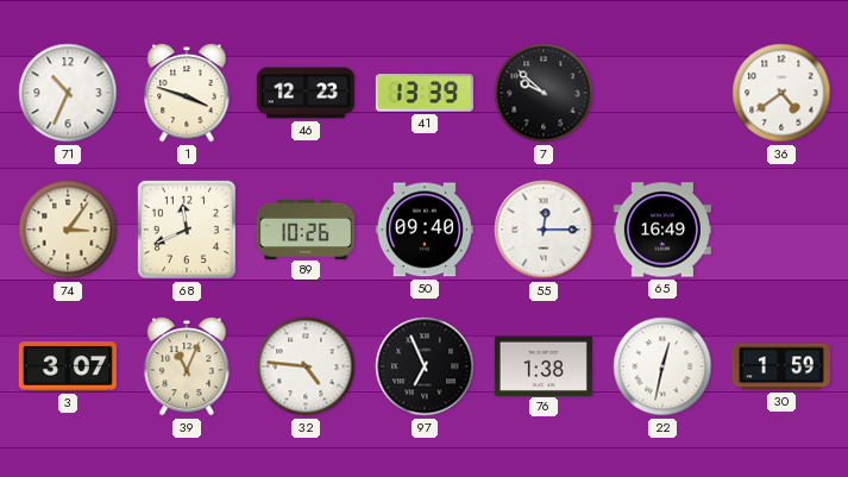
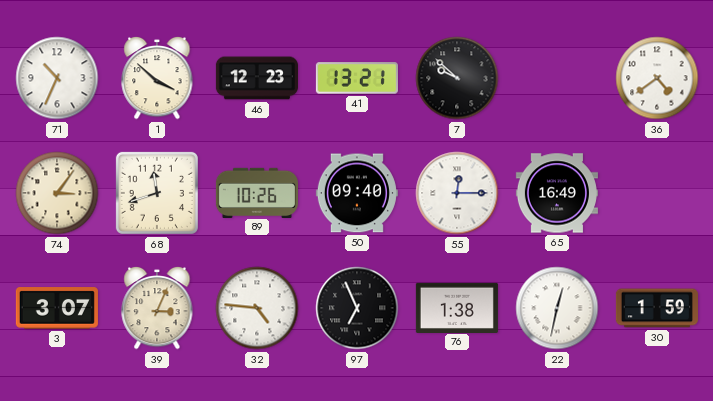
1: 3:48 -> 3:52 (157, 78)
41: 13:39 -> 13:21 (357, 78)
68: 11:41 -> 11:42 (157, 193)
39: 11:04 -> 3:04 (157, 308)
